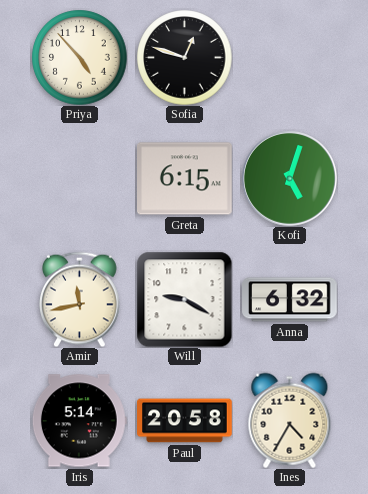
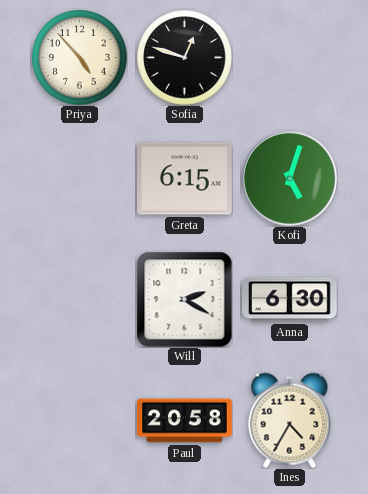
Amir: 11:43 -> none (80, 299)
Will: 9:20 -> 2:20 (184, 299)
Anna: 6:32 -> 6:30 (290, 300)
Iris: 5:14 -> none (79, 421)
